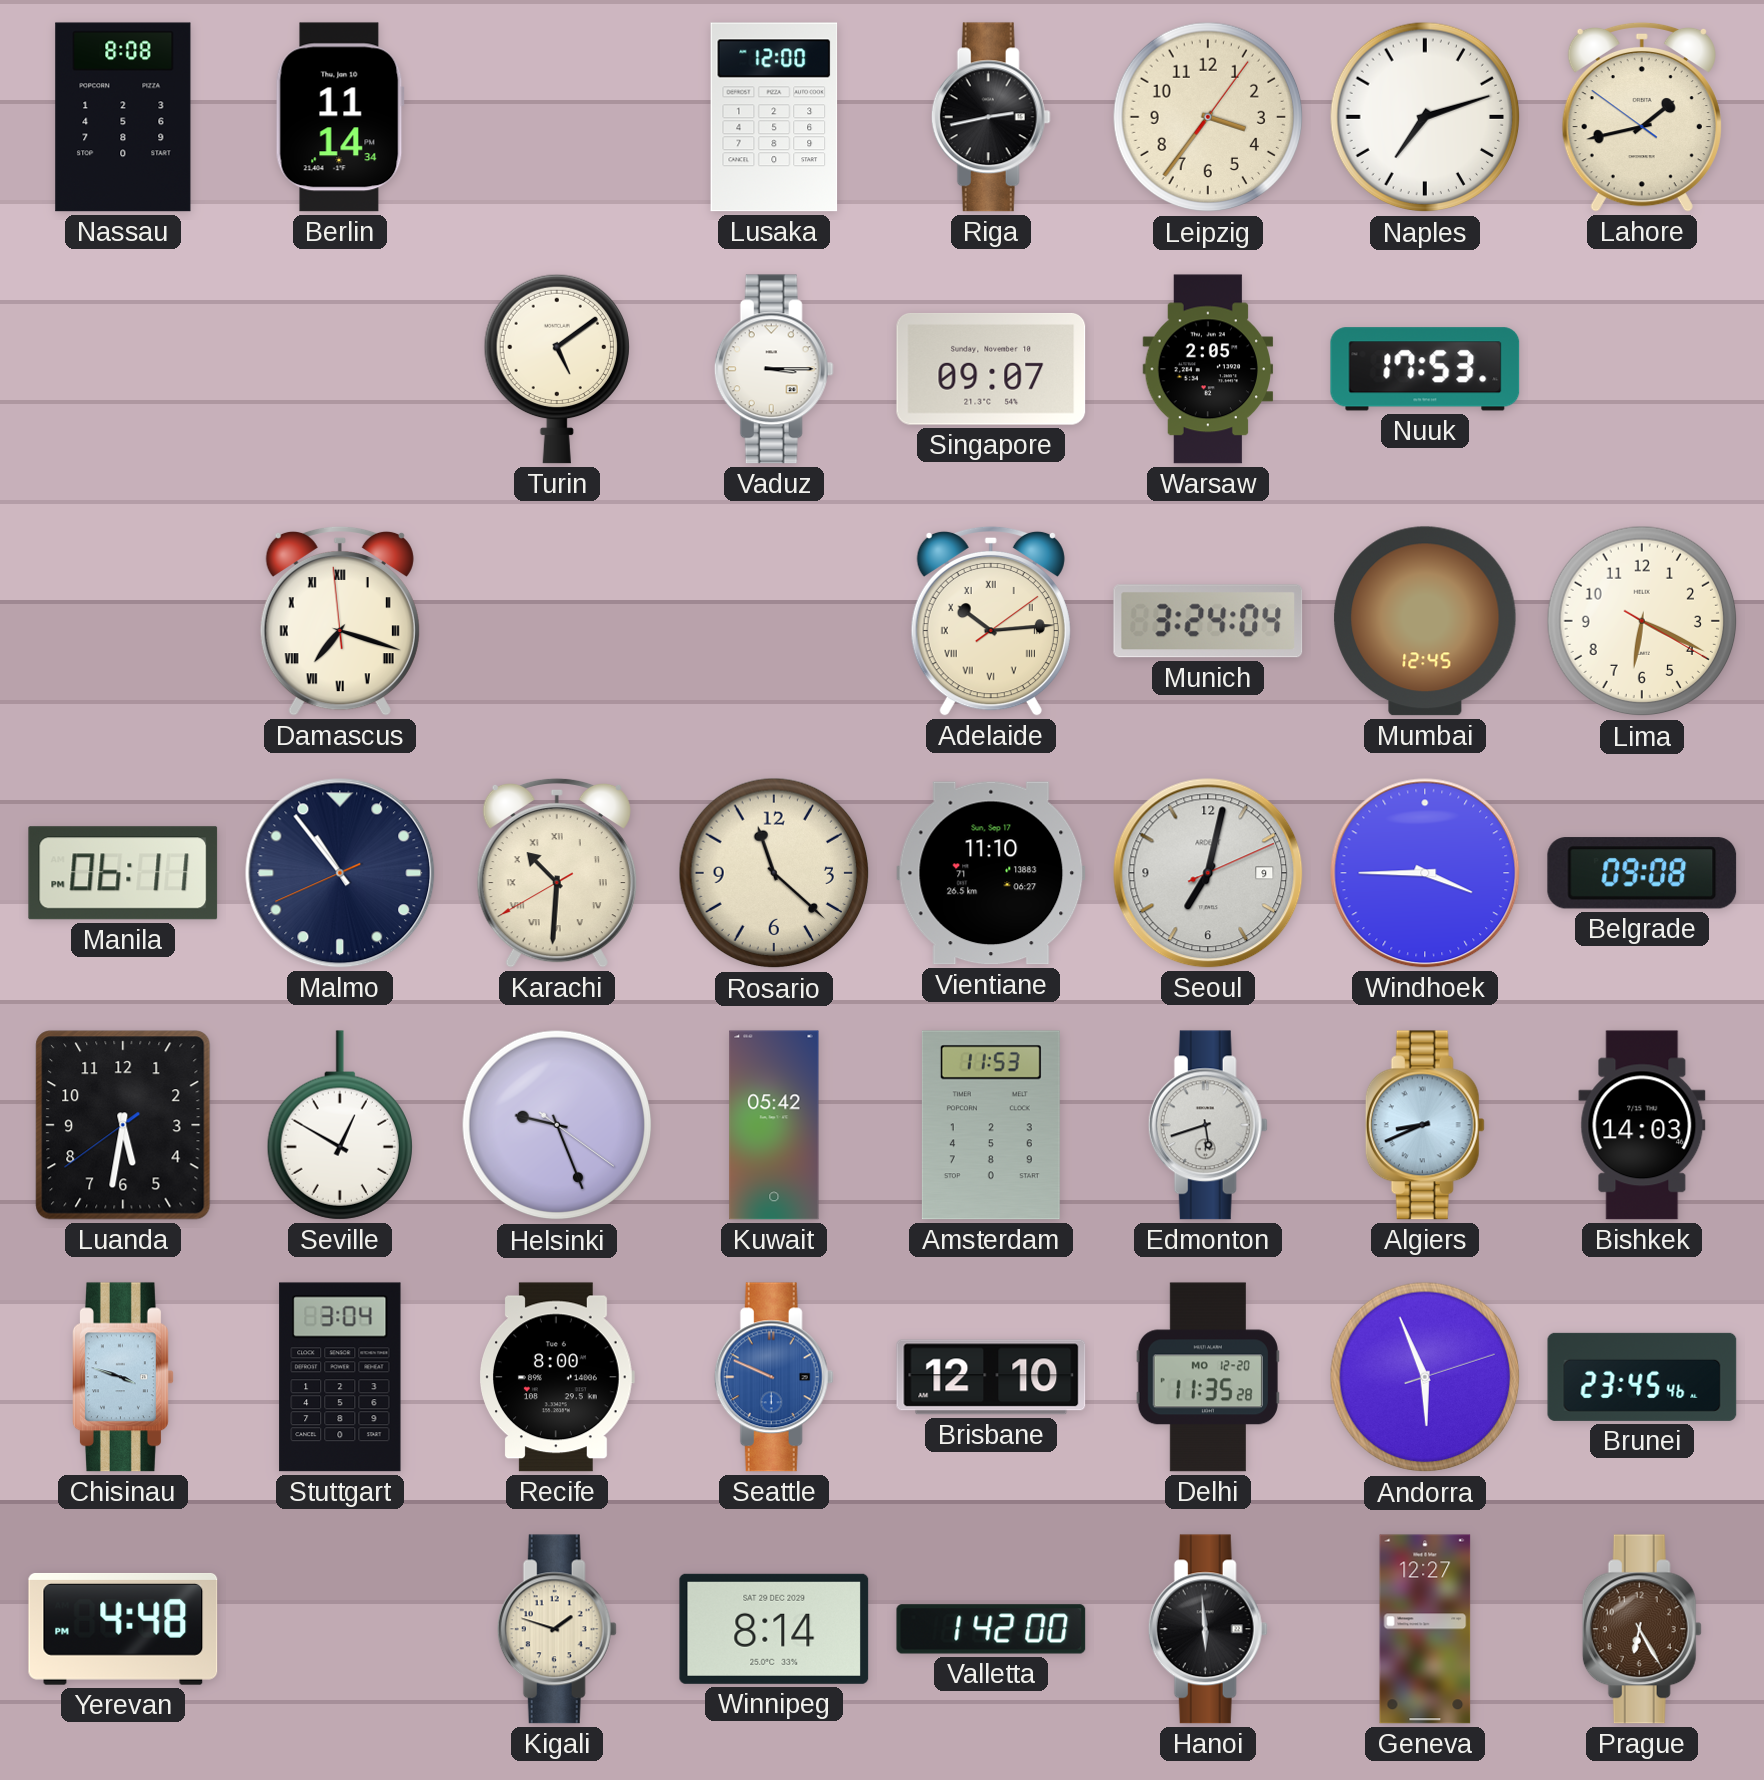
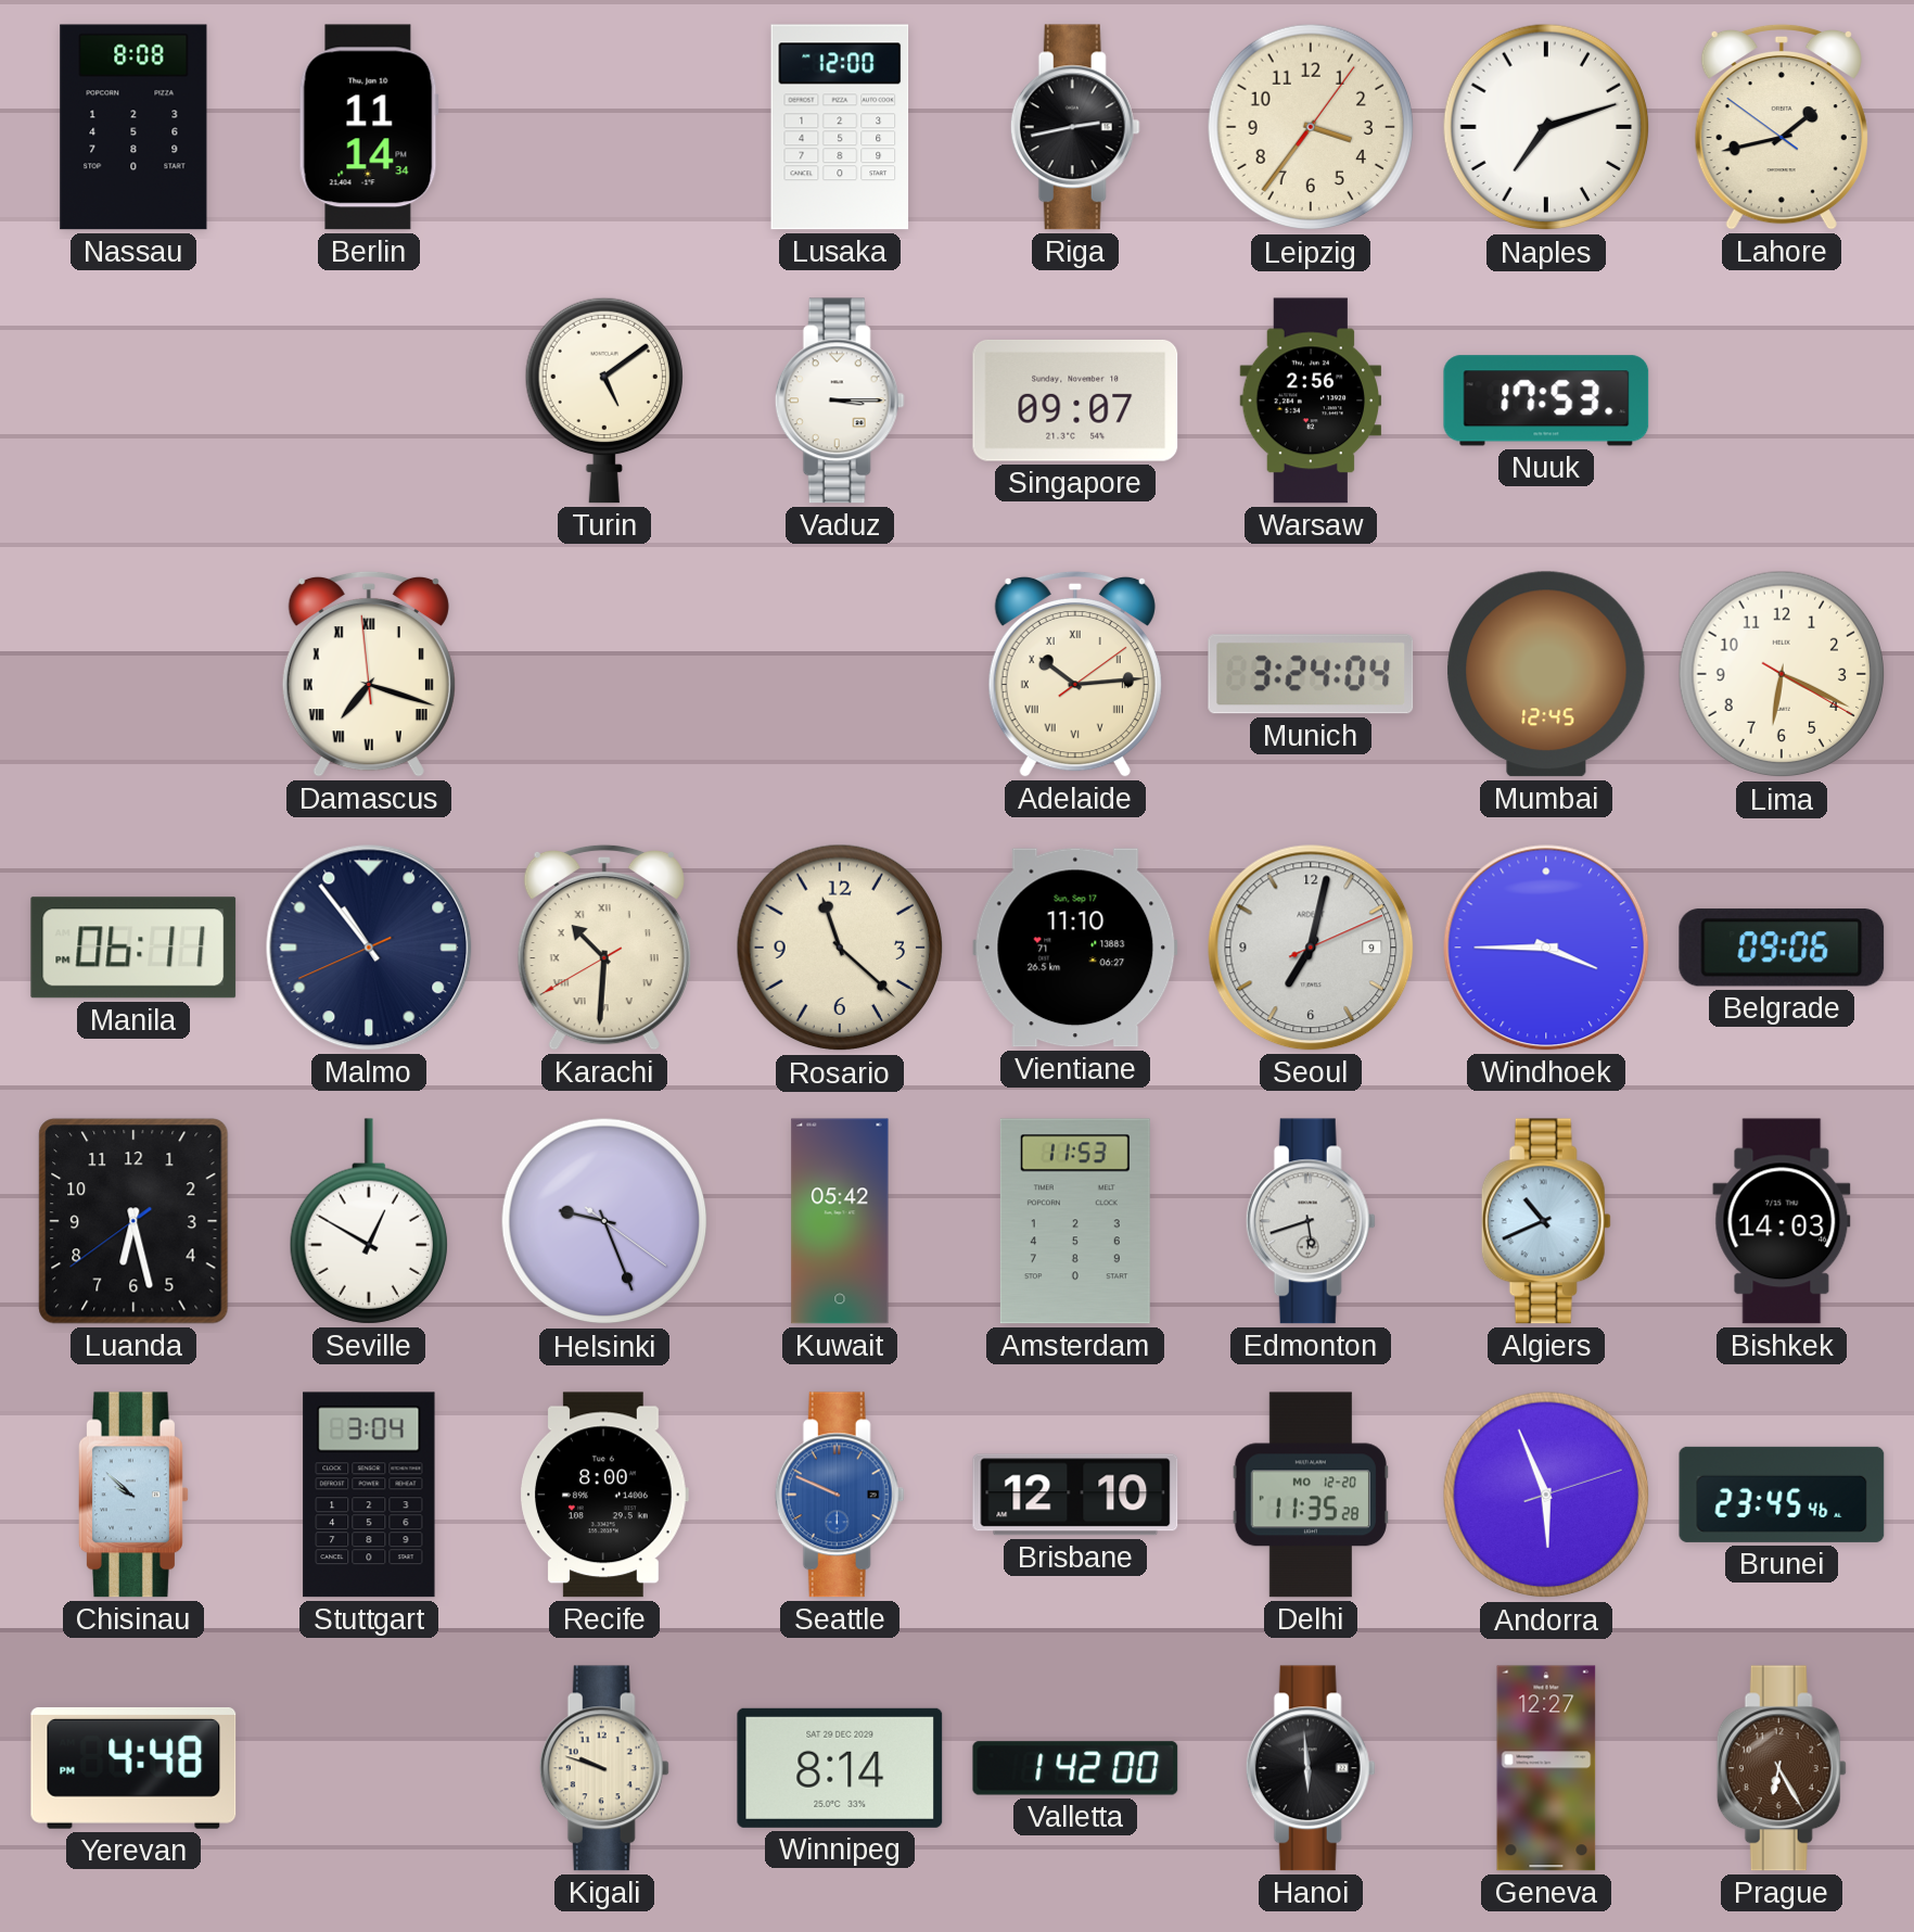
Warsaw: 2:05 -> 2:56 (1311, 401)
Belgrade: 09:08 -> 09:06 (1782, 948)
Luanda: 5:31 -> 6:27 (133, 1221)
Algiers: 8:41 -> 10:41 (1546, 1221)
Chisinau: 3:48 -> 9:52 (135, 1495)
Kigali: 1:48 -> 9:48 (604, 1768)
